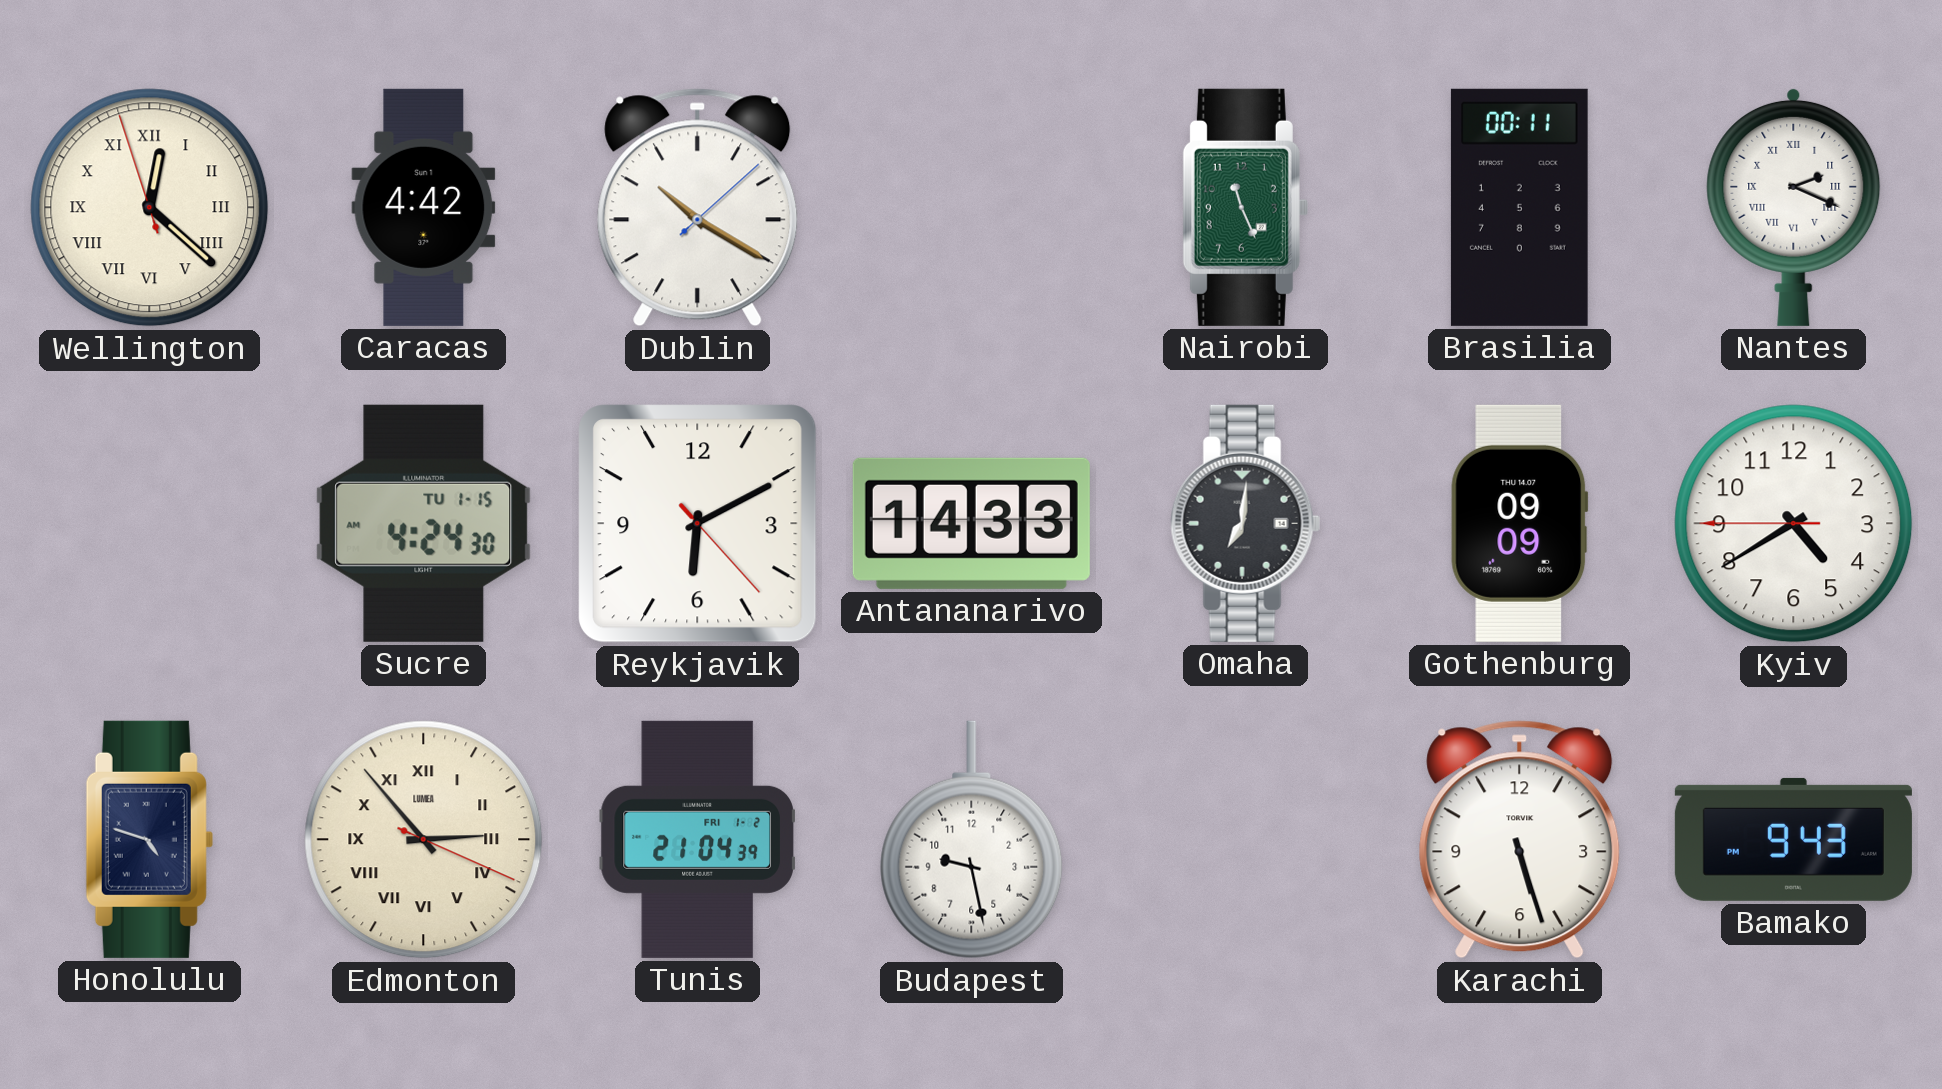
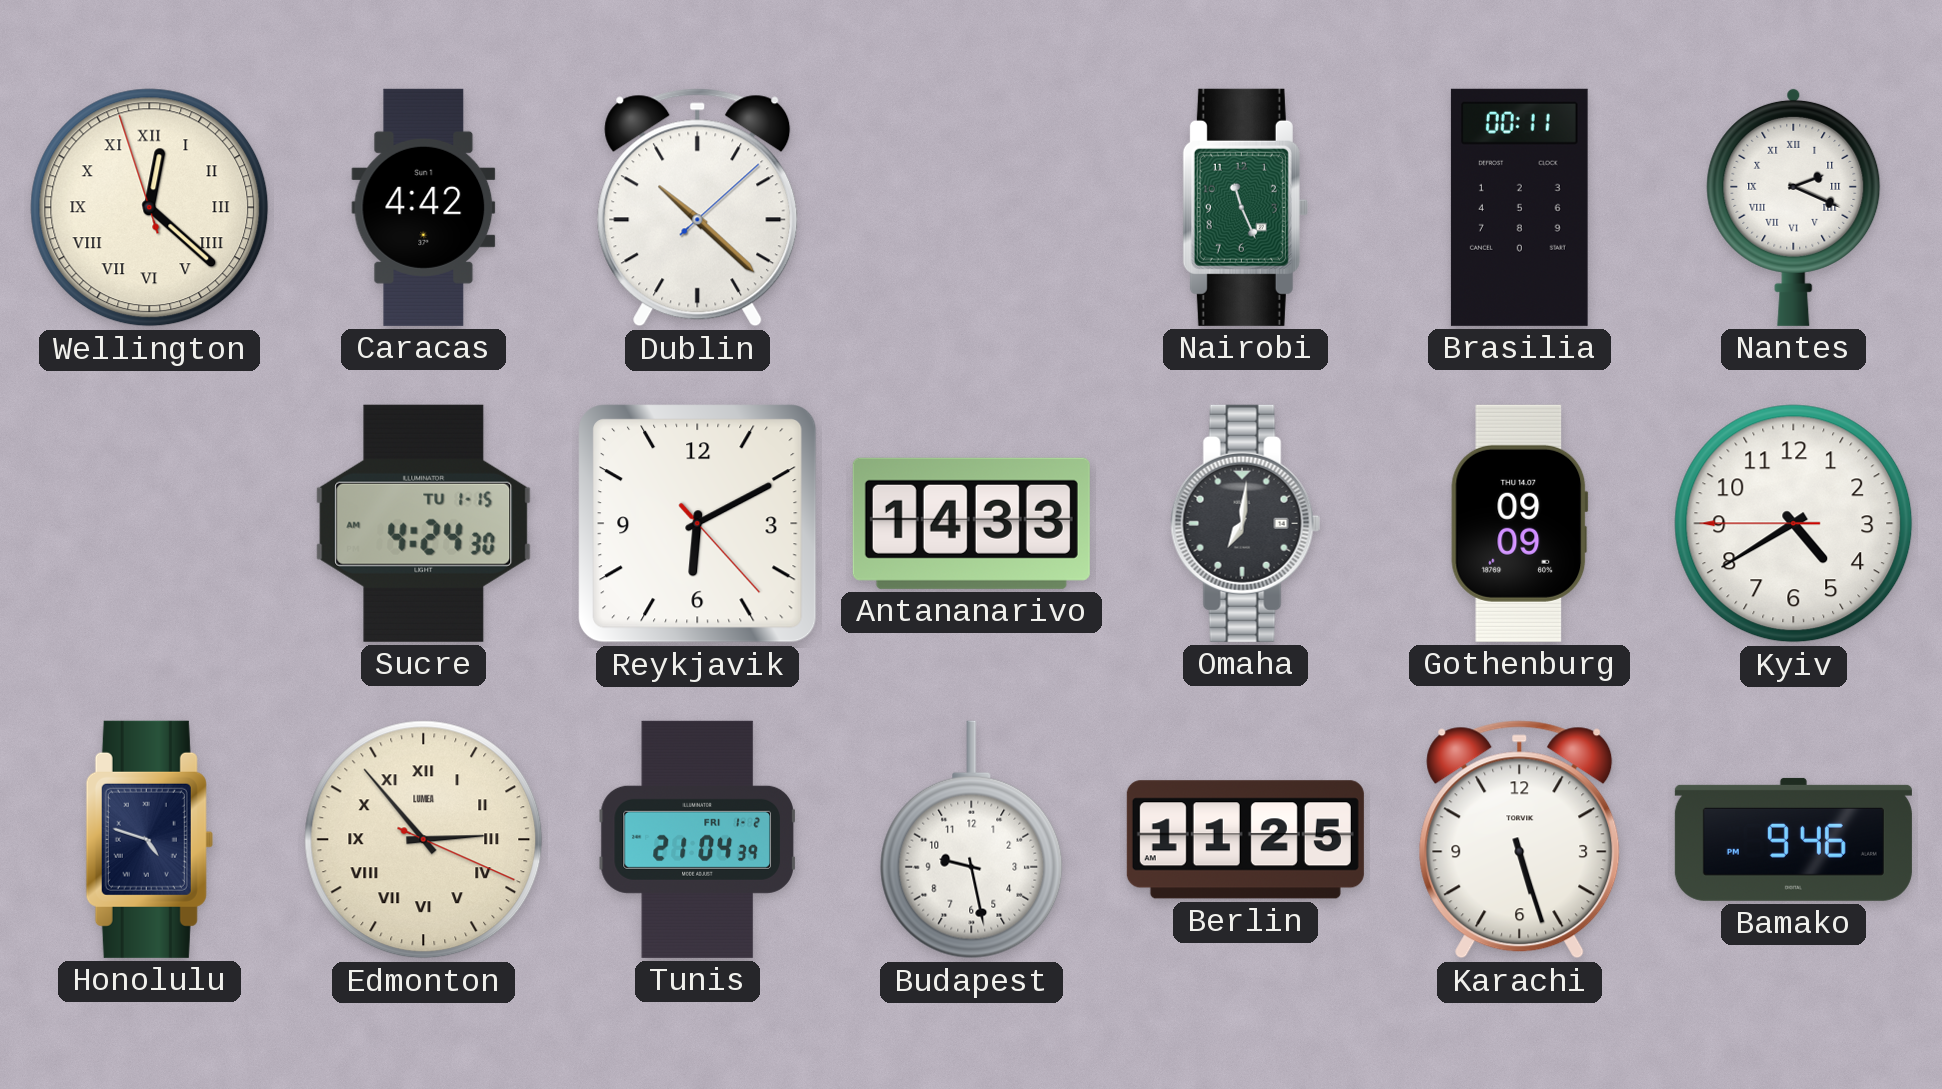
Dublin: 10:20 -> 10:22 (698, 208)
Berlin: none -> 11:25 (1245, 840)
Bamako: 9:43 -> 9:46 (1793, 839)
